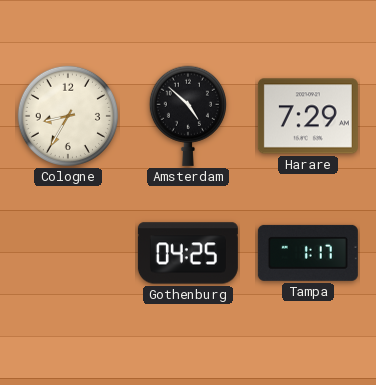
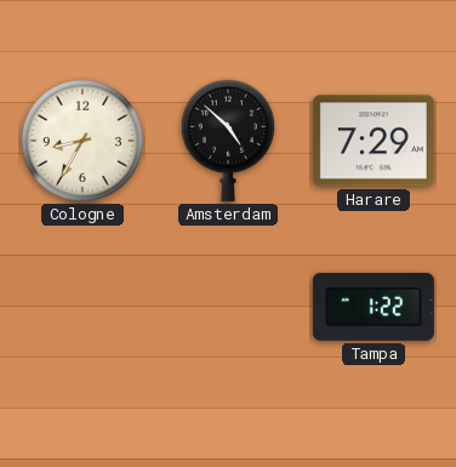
Gothenburg: 04:25 -> none (188, 253)
Tampa: 1:17 -> 1:22 (374, 307)
